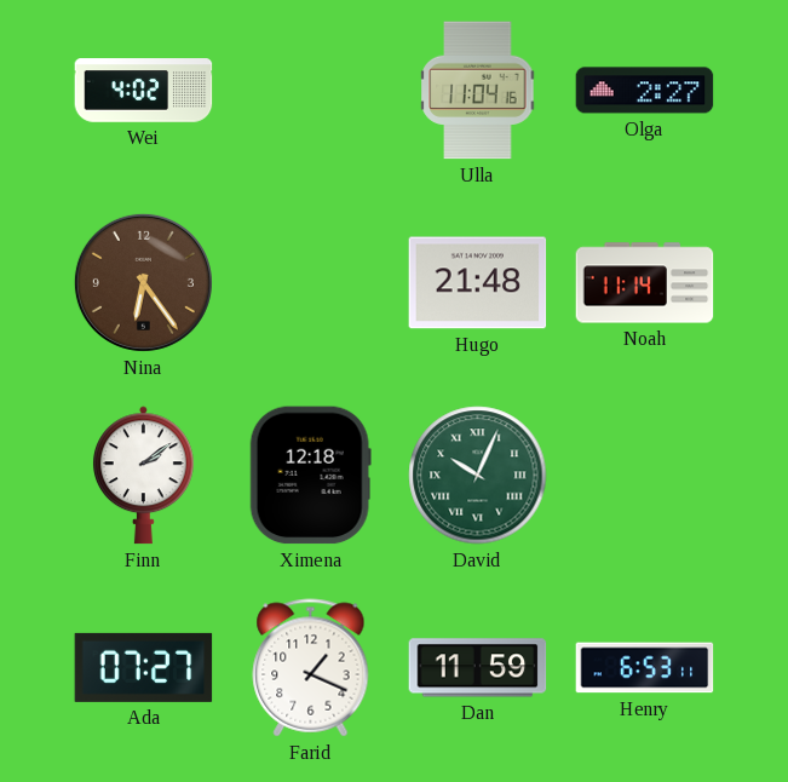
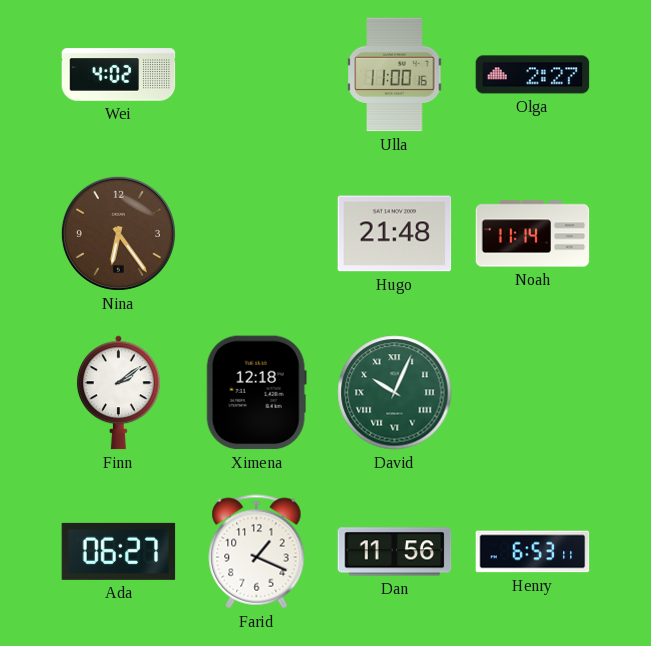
Ulla: 11:04 -> 11:00 (395, 75)
Ada: 07:27 -> 06:27 (119, 551)
Dan: 11:59 -> 11:56 (395, 552)
